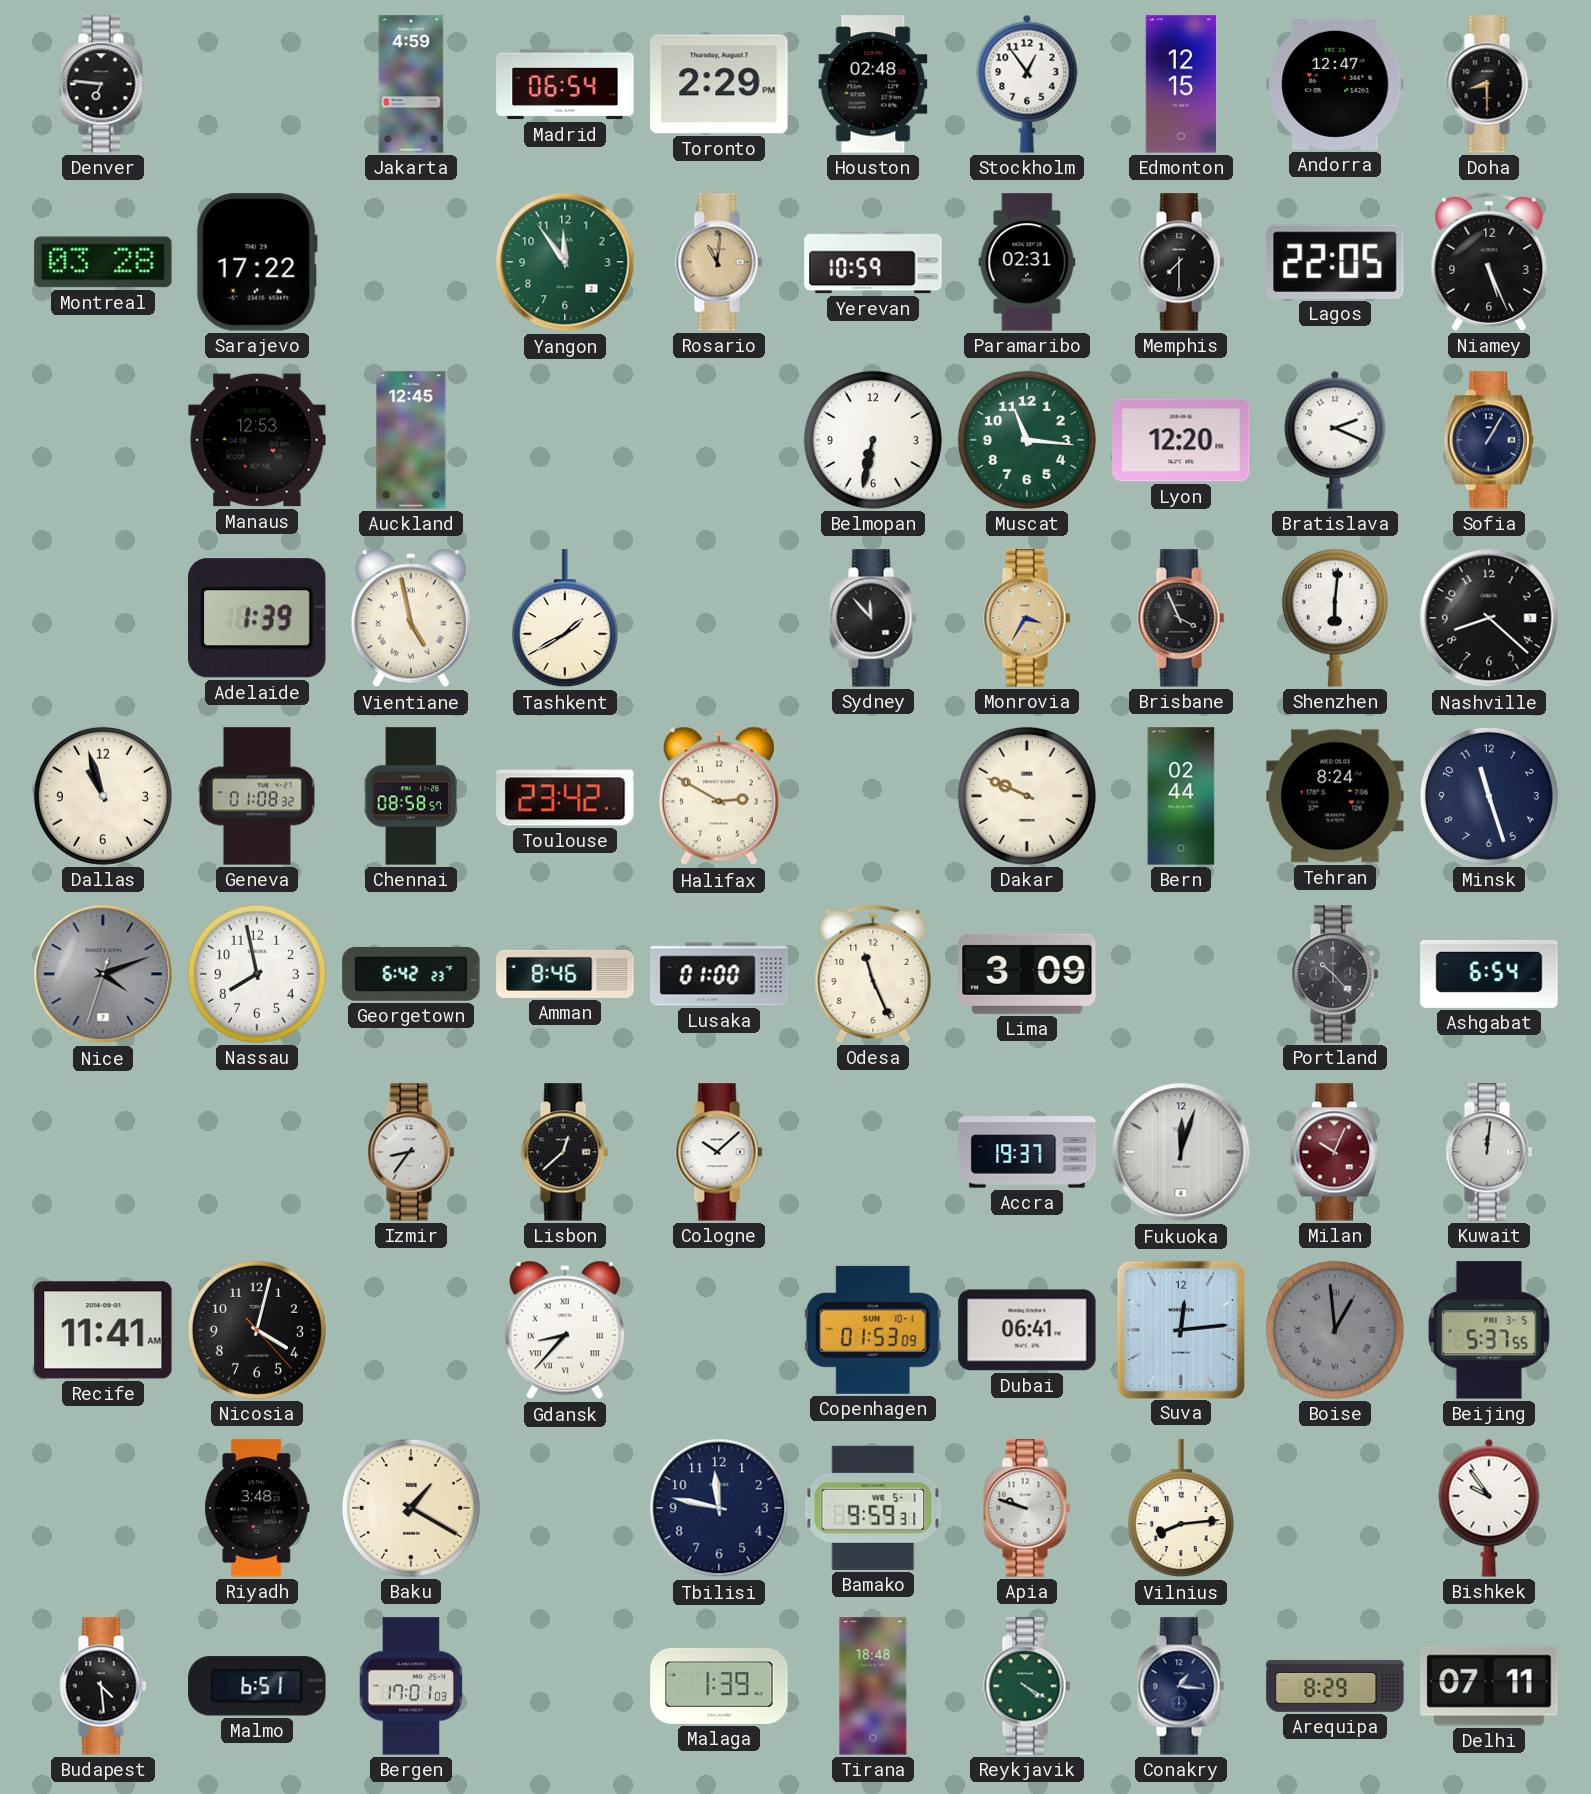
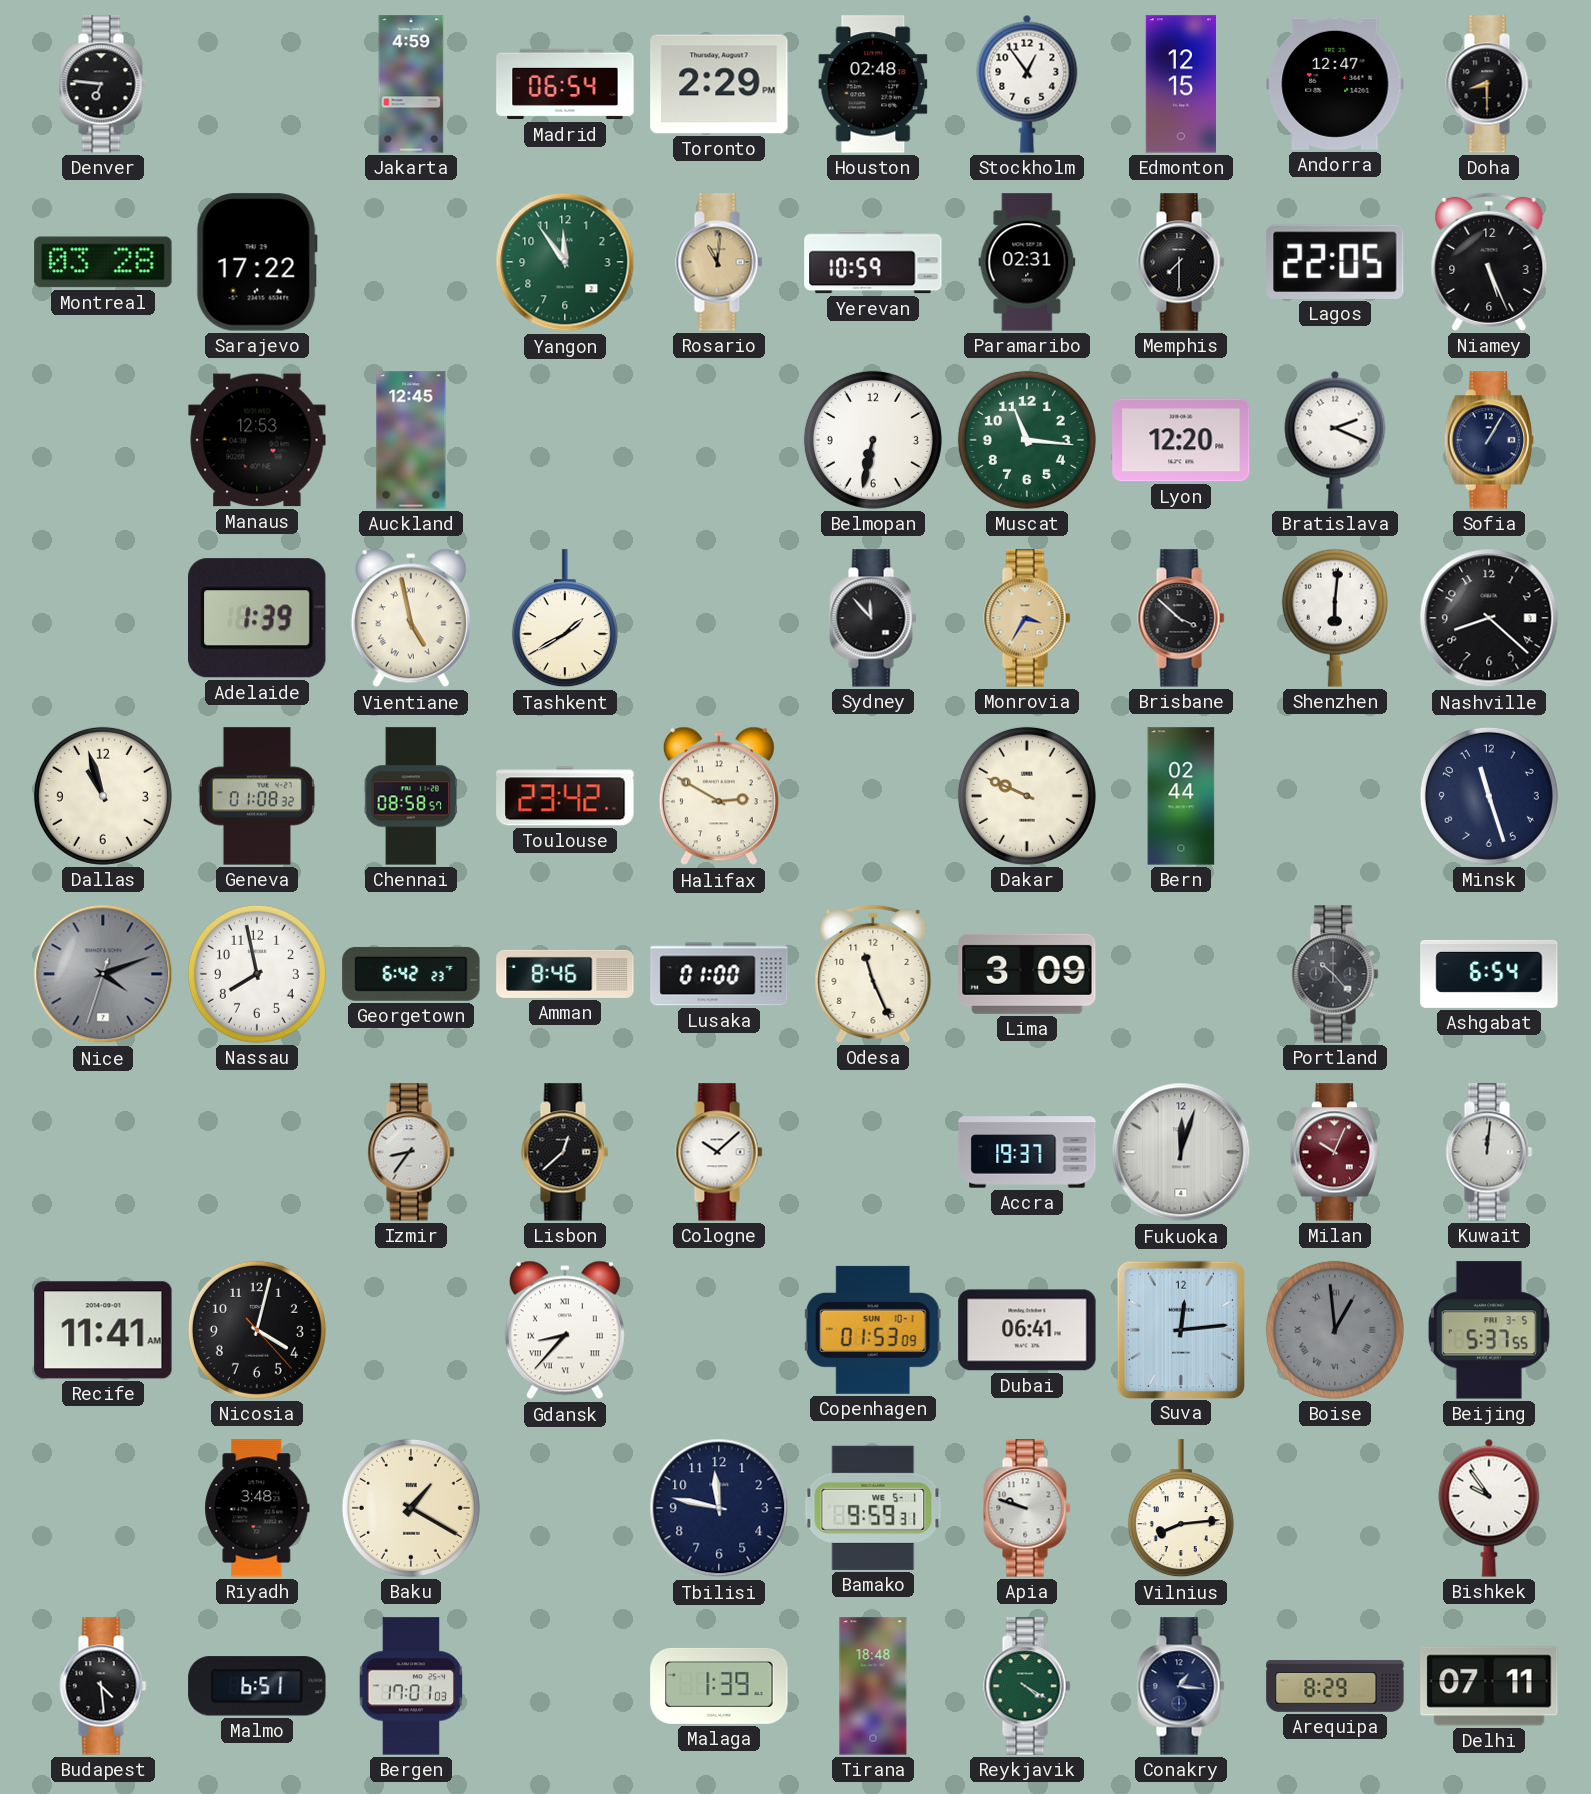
Brisbane: 3:56 -> 3:52 (1181, 618)
Tehran: 8:24 -> none (1335, 796)
